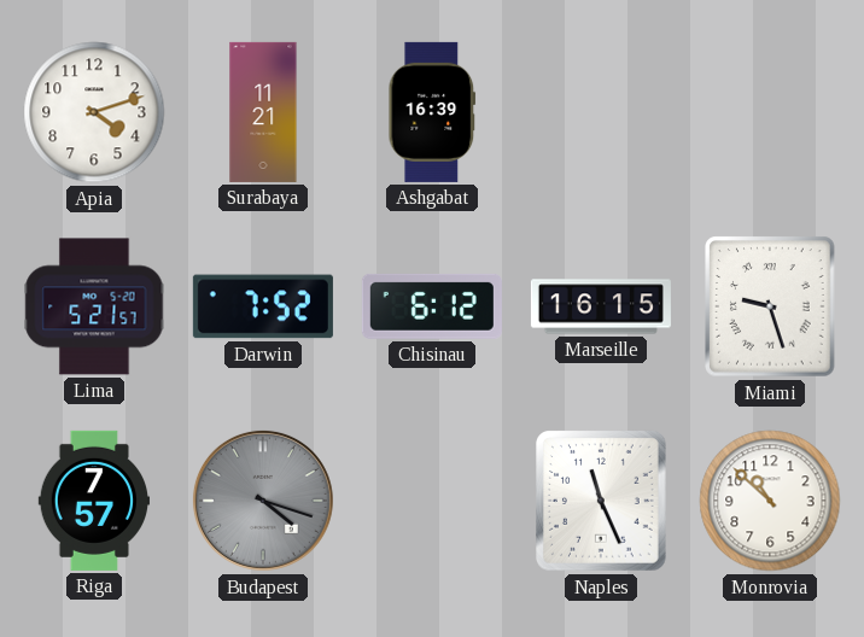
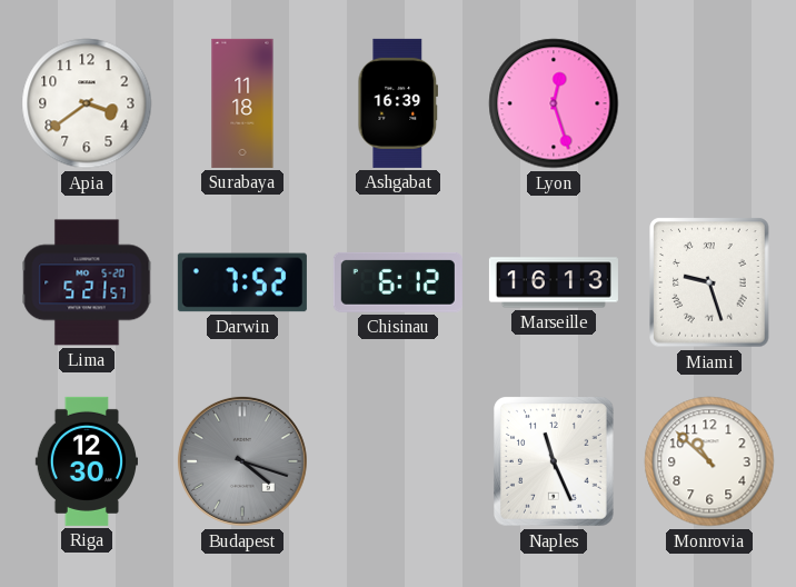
Apia: 4:12 -> 3:39 (87, 103)
Surabaya: 11:21 -> 11:18 (242, 103)
Lyon: none -> 12:27 (554, 103)
Marseille: 16:15 -> 16:13 (554, 282)
Riga: 7:57 -> 12:30 (86, 461)
